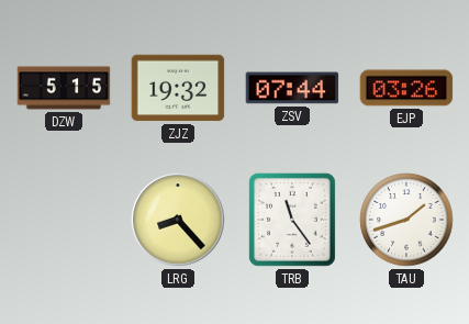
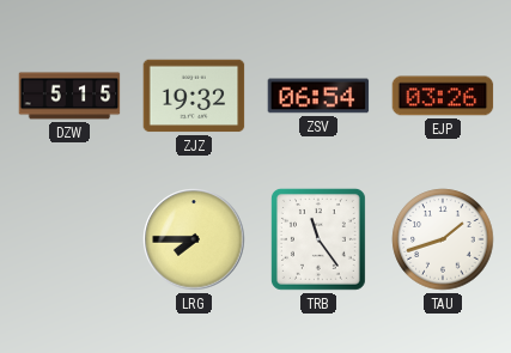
ZSV: 07:44 -> 06:54 (318, 96)
LRG: 8:23 -> 7:45 (194, 239)
